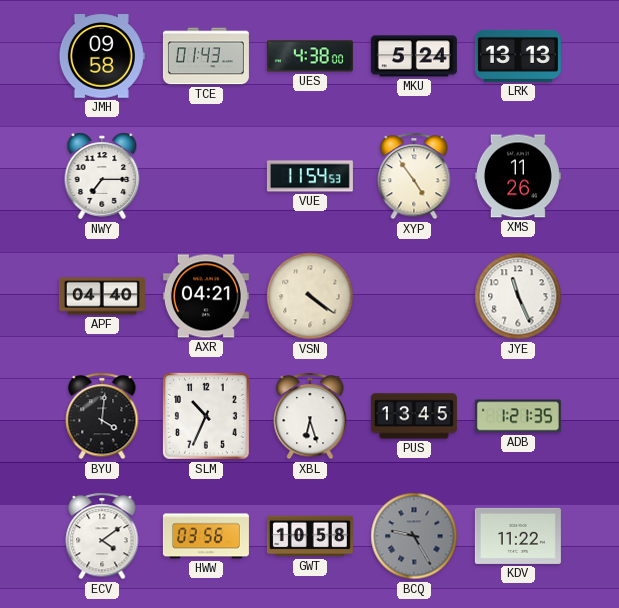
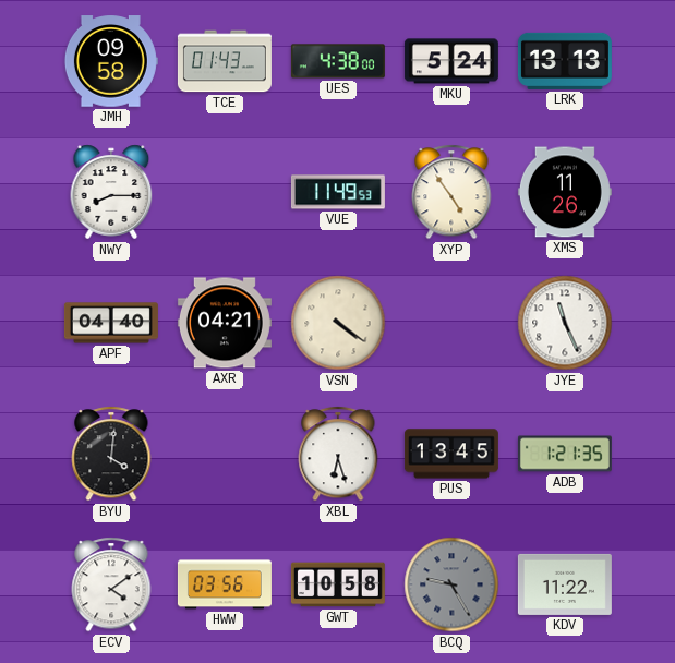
NWY: 7:15 -> 8:15 (111, 192)
VUE: 11:54 -> 11:49 (338, 192)
SLM: 10:34 -> none (206, 416)
